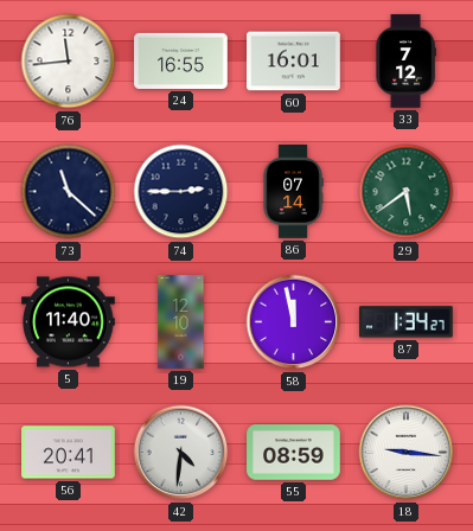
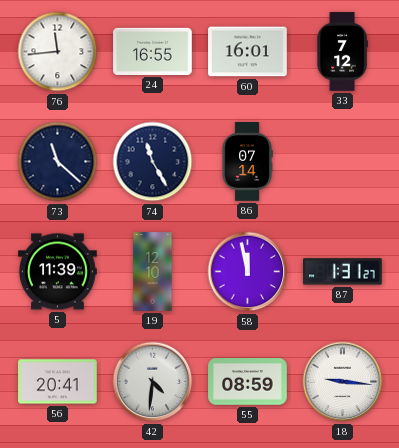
74: 2:45 -> 11:25 (153, 162)
29: 5:39 -> none (407, 192)
5: 11:40 -> 11:39 (58, 272)
87: 1:34 -> 1:31 (343, 272)
